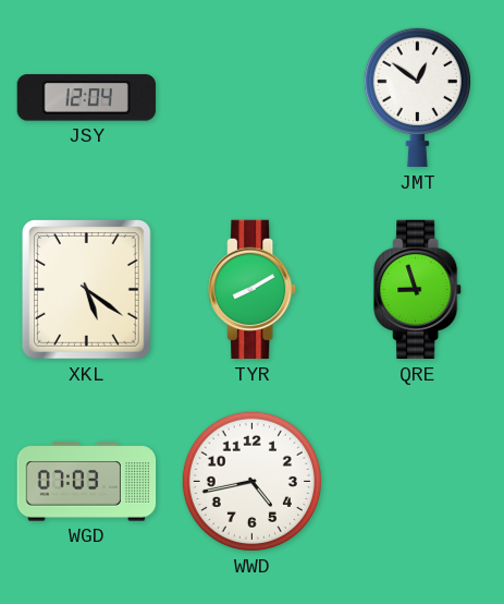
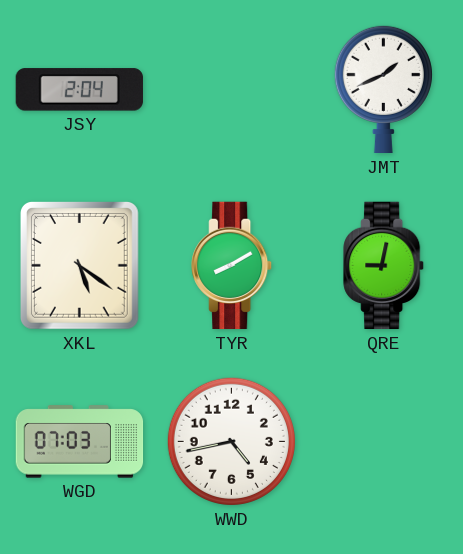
JSY: 12:04 -> 2:04 (79, 90)
JMT: 12:51 -> 1:41 (383, 89)
QRE: 8:57 -> 9:02 (384, 266)
